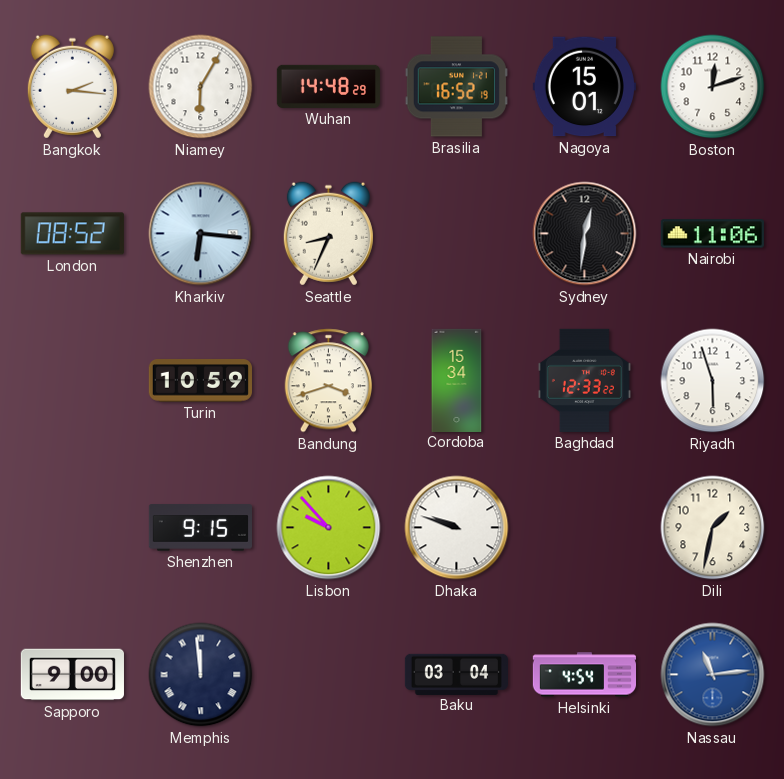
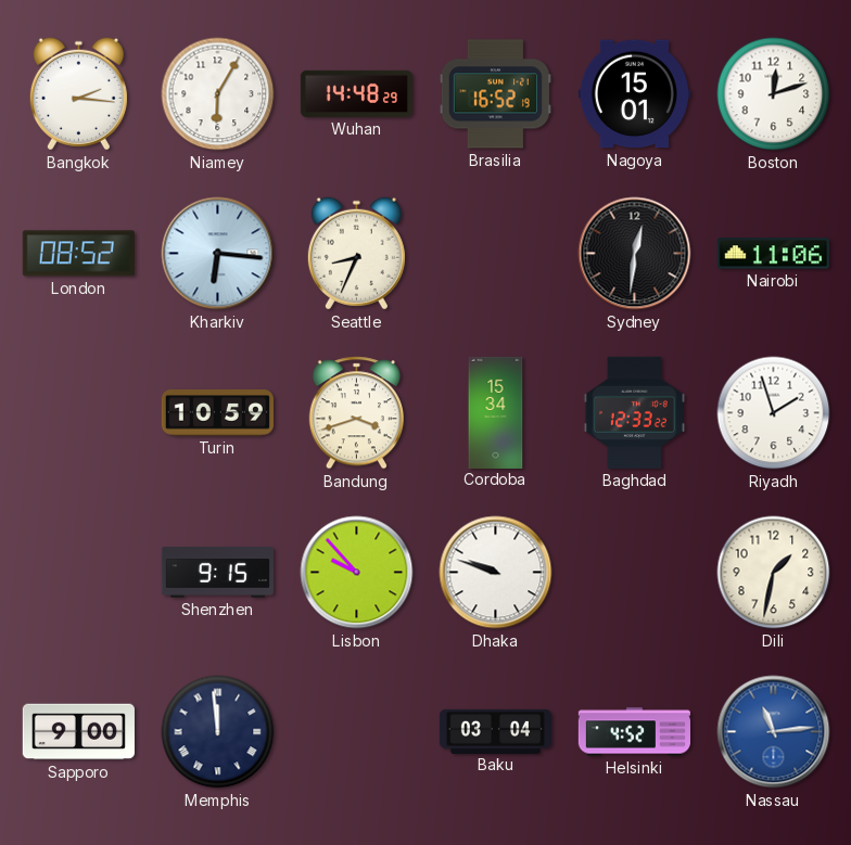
Riyadh: 5:57 -> 1:57 (774, 413)
Helsinki: 4:54 -> 4:52 (634, 732)
